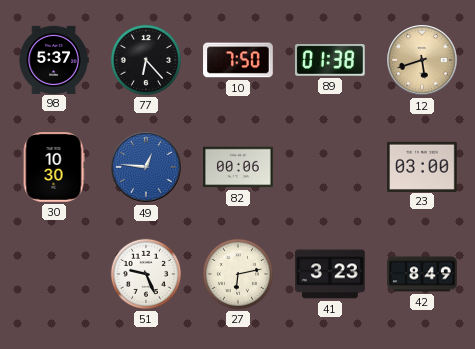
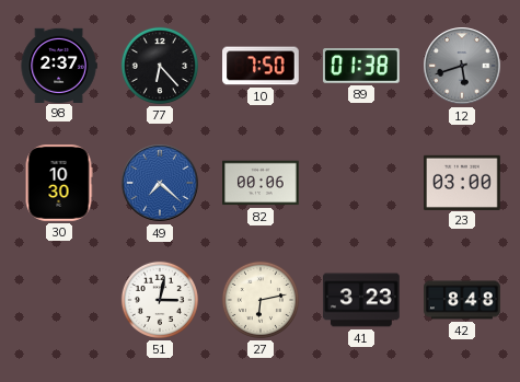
98: 5:37 -> 2:37 (59, 65)
12 dial: champagne -> grey (462, 66)
49: 12:46 -> 7:22 (160, 183)
51: 9:26 -> 3:02 (160, 300)
42: 8:49 -> 8:48 (462, 300)
